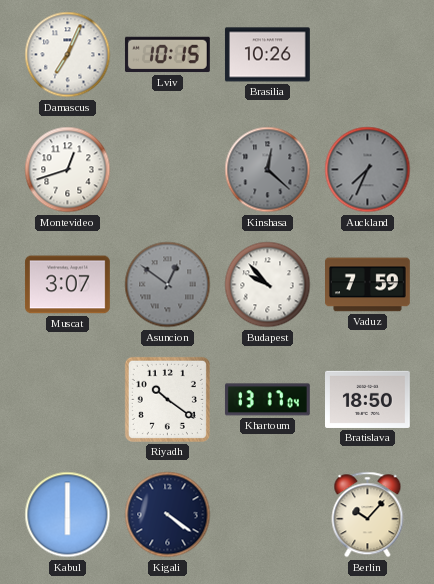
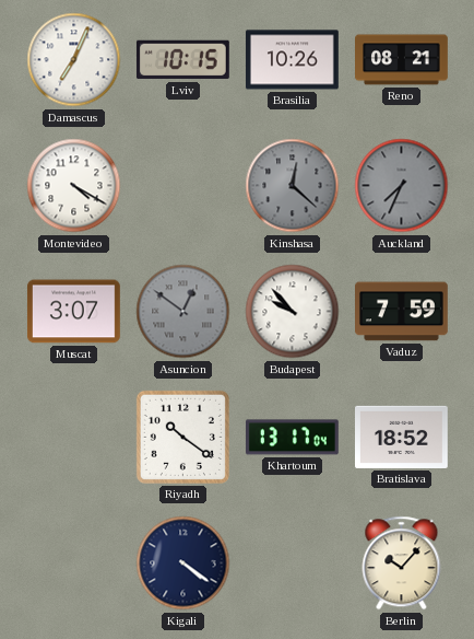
Reno: none -> 08:21 (402, 60)
Montevideo: 12:42 -> 4:20 (74, 186)
Bratislava: 18:50 -> 18:52 (402, 437)
Kabul: 6:00 -> none (68, 515)
